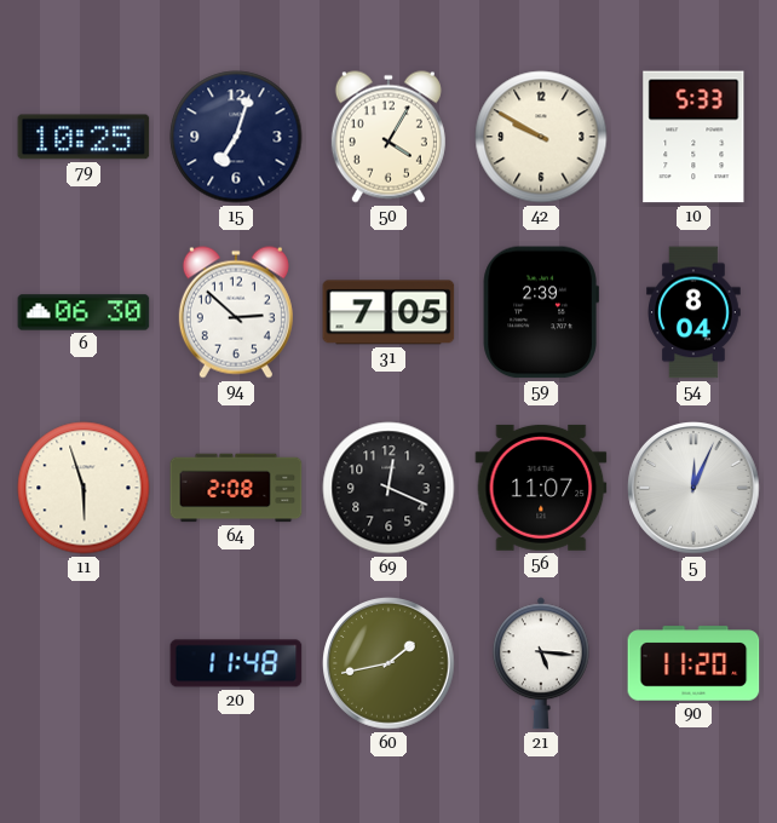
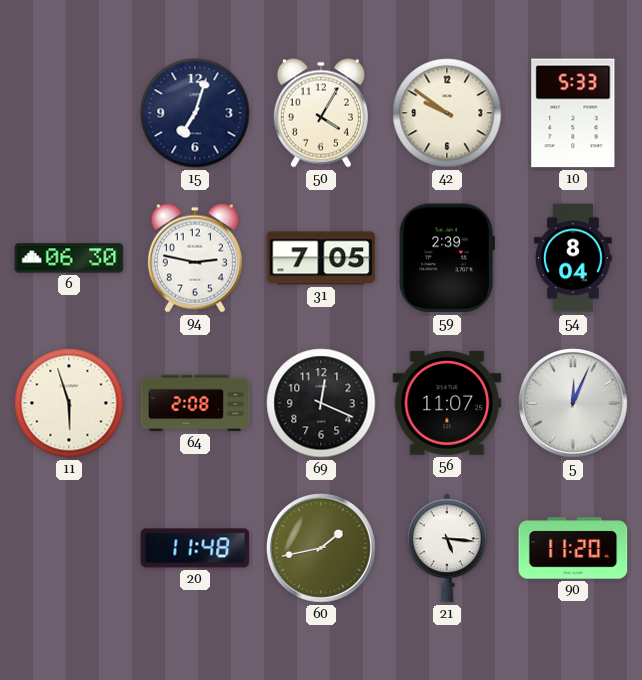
79: 10:25 -> none (84, 137)
42: 9:50 -> 9:51 (447, 113)
94: 2:52 -> 2:47 (195, 258)
